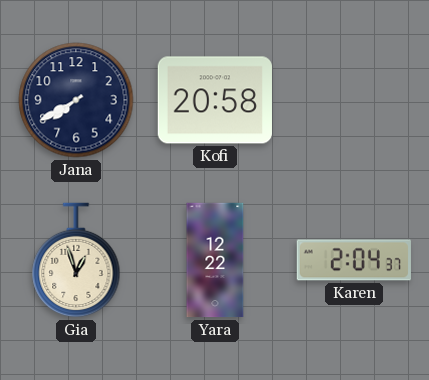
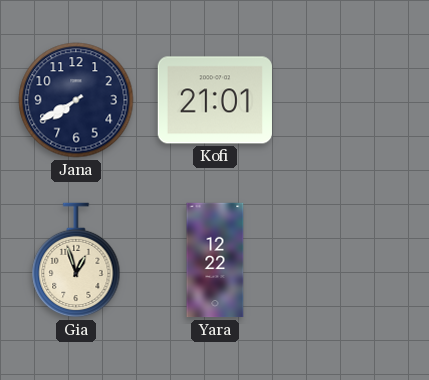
Kofi: 20:58 -> 21:01 (214, 100)
Karen: 2:04 -> none (354, 260)
